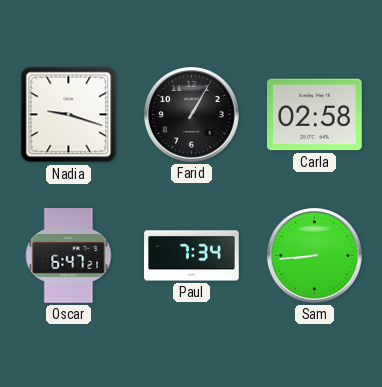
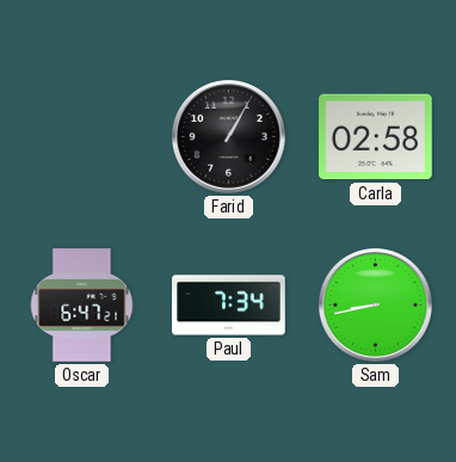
Nadia: 9:18 -> none (69, 115)
Sam: 8:44 -> 8:43 (376, 306)
